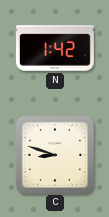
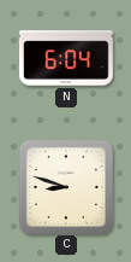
N: 1:42 -> 6:04 (66, 58)
